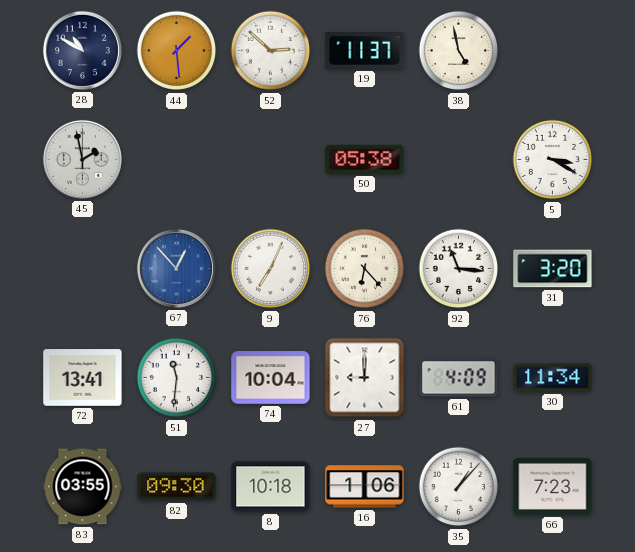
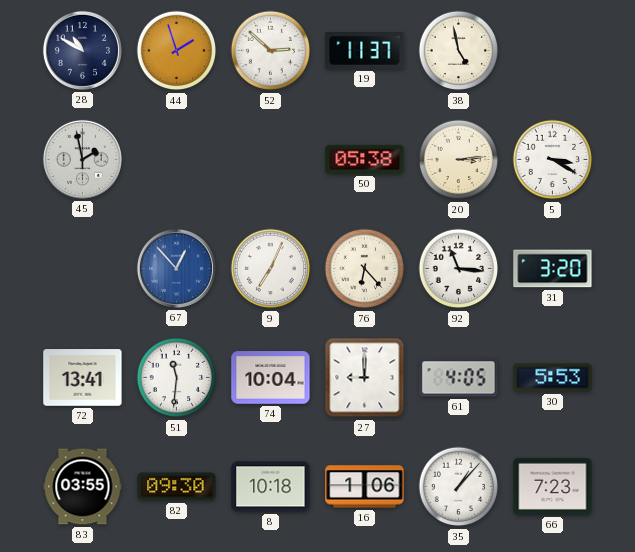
44: 1:29 -> 1:57 (177, 51)
20: none -> 3:14 (459, 160)
61: 4:09 -> 4:05 (459, 378)
30: 11:34 -> 5:53 (553, 378)
